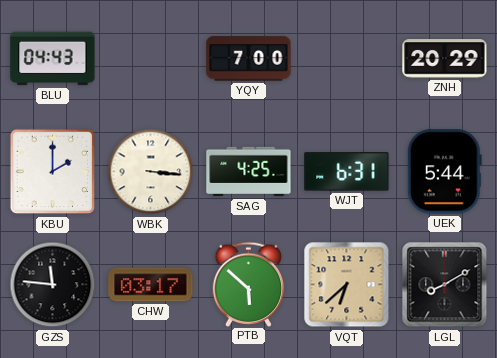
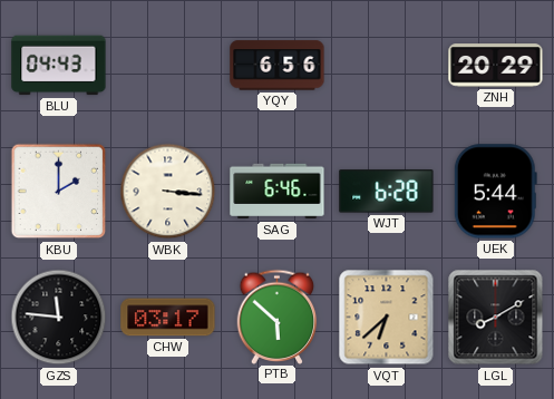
YQY: 7:00 -> 6:56 (278, 66)
SAG: 4:25 -> 6:46 (278, 192)
WJT: 6:31 -> 6:28 (387, 192)
